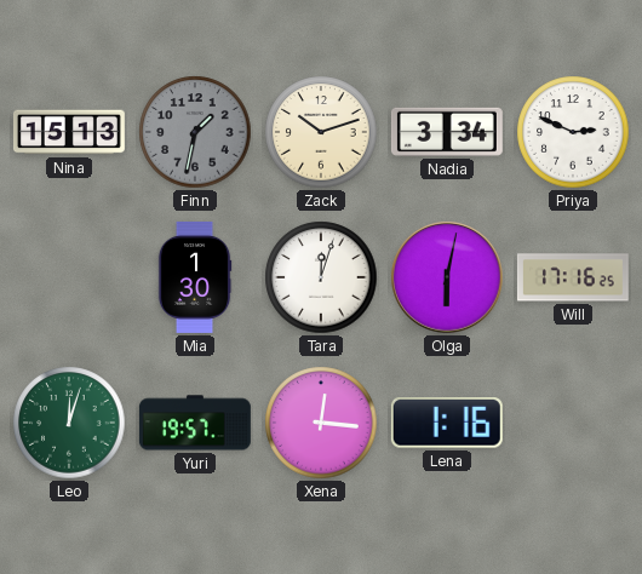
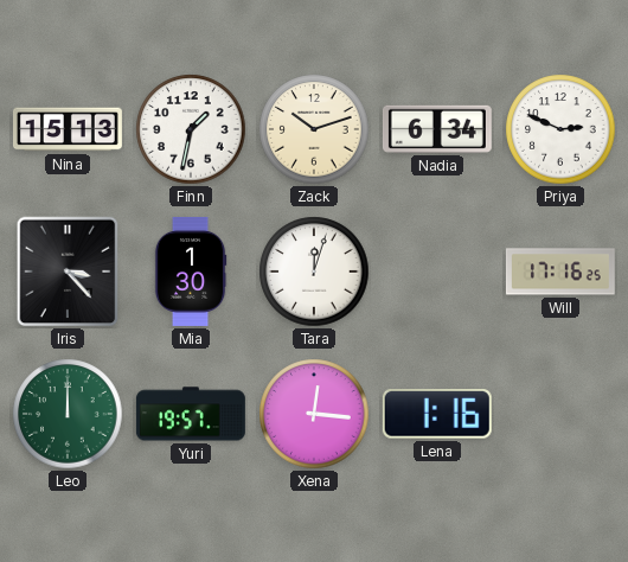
Finn dial: grey -> white (191, 129)
Nadia: 3:34 -> 6:34 (437, 129)
Iris: none -> 3:23 (68, 272)
Olga: 6:02 -> none (447, 277)
Leo: 12:03 -> 12:00 (68, 414)
